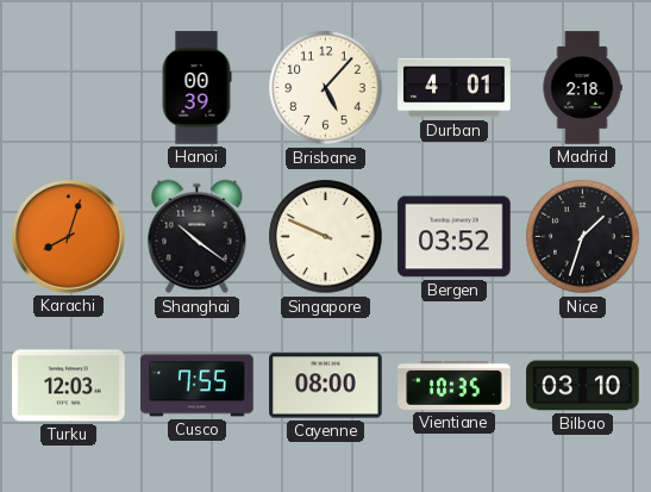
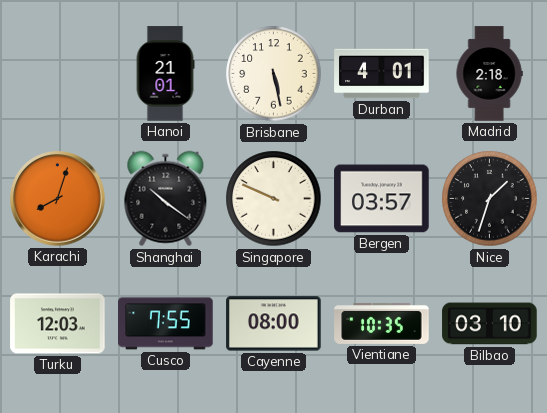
Hanoi: 00:39 -> 21:01 (165, 74)
Brisbane: 5:07 -> 5:28 (274, 74)
Bergen: 03:52 -> 03:57 (382, 199)
